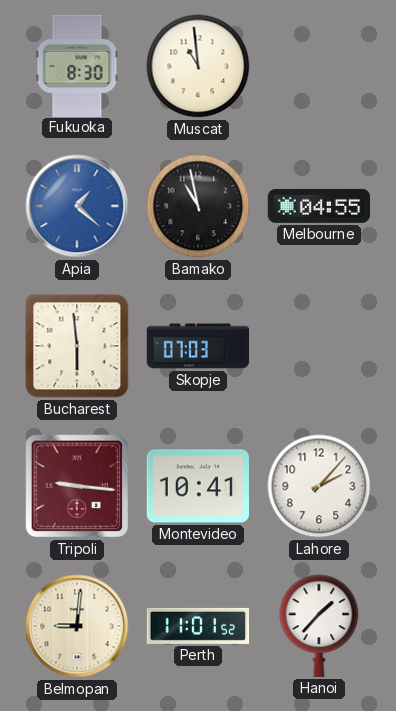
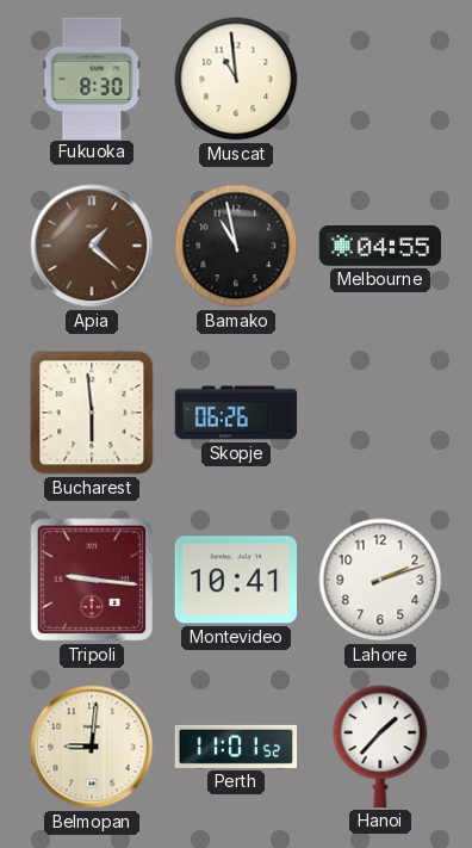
Apia dial: blue -> brown (92, 246)
Skopje: 07:03 -> 06:26 (236, 413)
Lahore: 2:07 -> 2:12 (380, 580)
